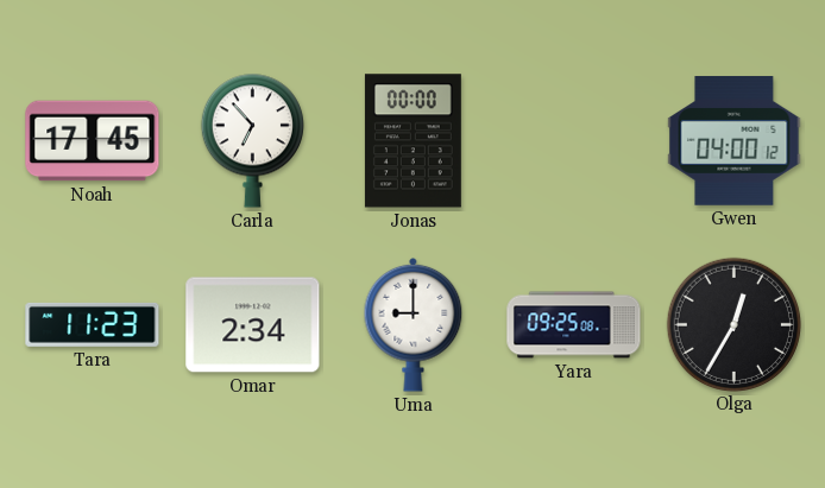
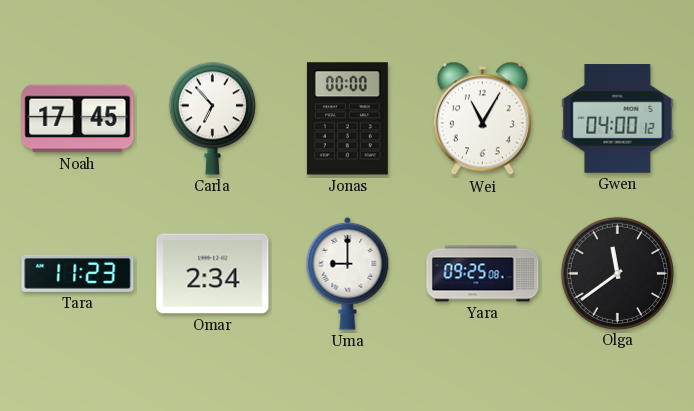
Wei: none -> 11:05 (482, 119)
Olga: 12:35 -> 11:39 (617, 273)
